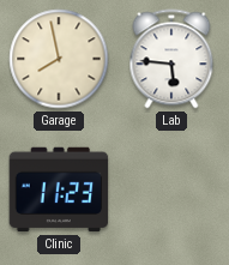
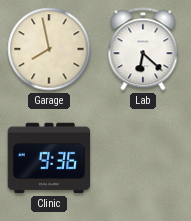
Lab: 5:46 -> 6:22 (143, 49)
Clinic: 11:23 -> 9:36 (49, 158)
